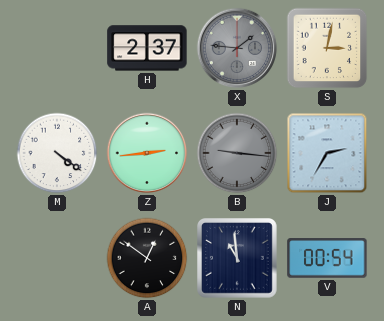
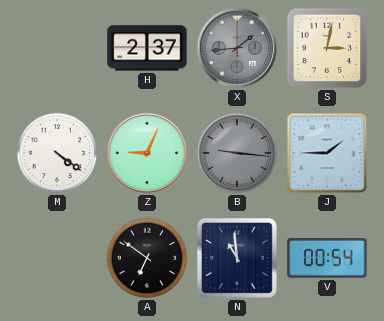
X: 1:46 -> 1:44 (237, 48)
Z: 2:44 -> 9:04 (147, 153)
J: 2:35 -> 1:45 (327, 153)
A: 12:51 -> 6:51 (147, 258)
